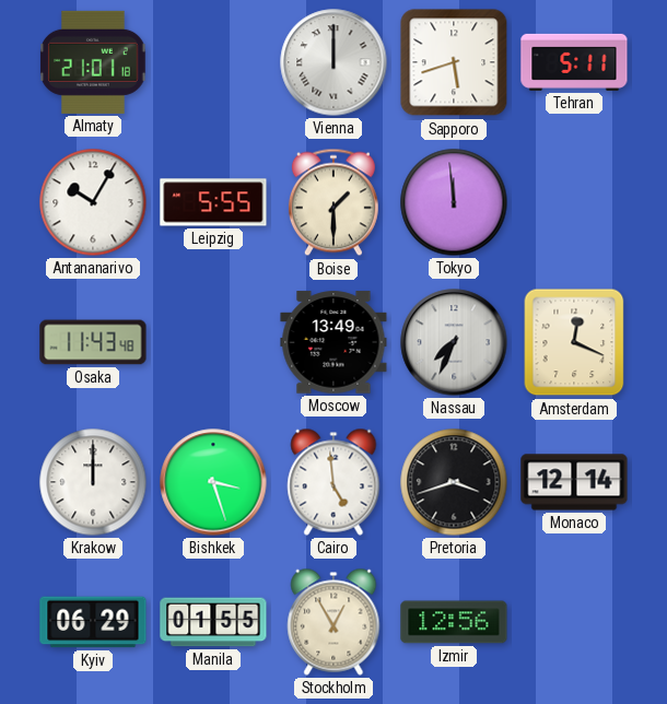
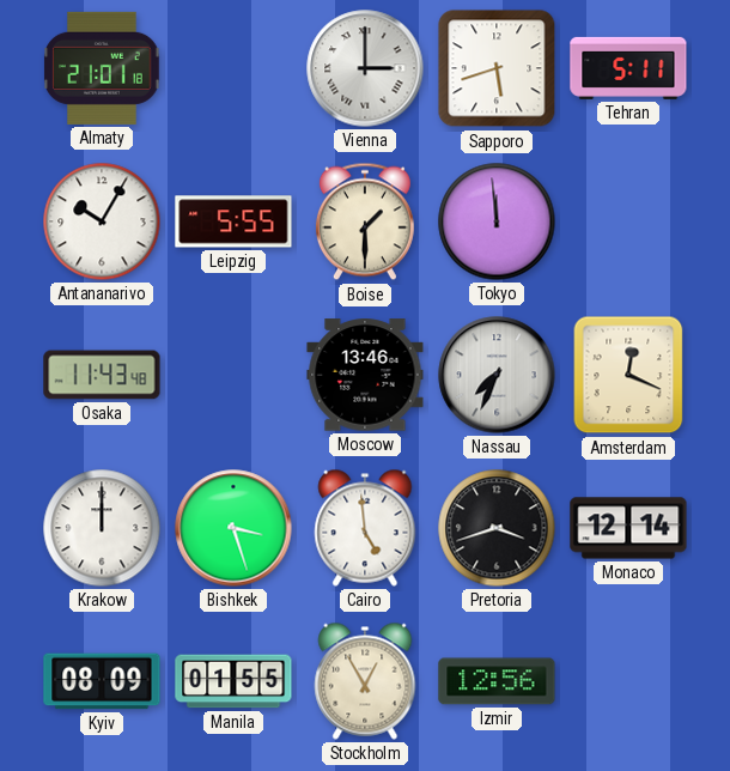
Vienna: 12:00 -> 3:00 (365, 68)
Moscow: 13:49 -> 13:46 (365, 375)
Kyiv: 06:29 -> 08:09 (102, 681)
